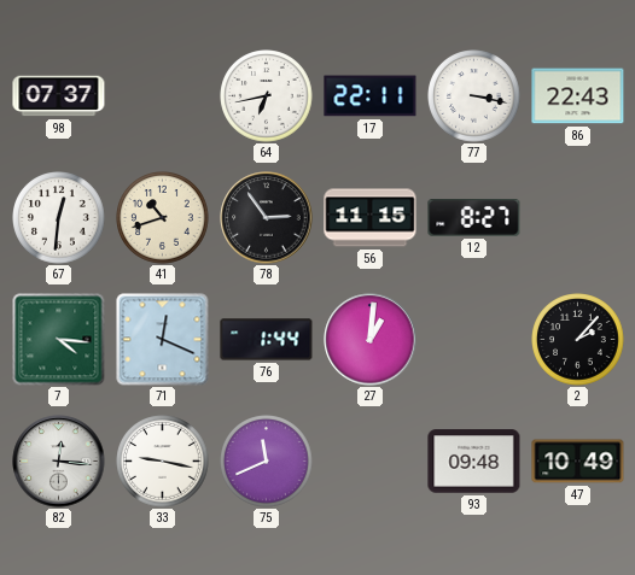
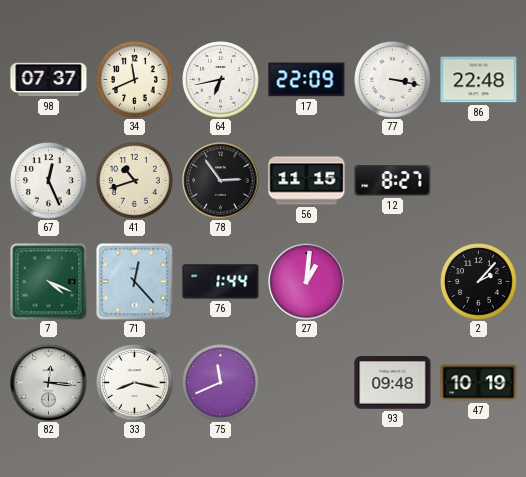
34: none -> 11:41 (135, 80)
17: 22:11 -> 22:09 (307, 80)
86: 22:43 -> 22:48 (479, 80)
67: 12:31 -> 12:26 (49, 181)
7: 4:16 -> 4:19 (49, 282)
71: 12:19 -> 12:23 (135, 282)
33: 9:17 -> 8:17 (135, 383)
47: 10:49 -> 10:19 (479, 383)
